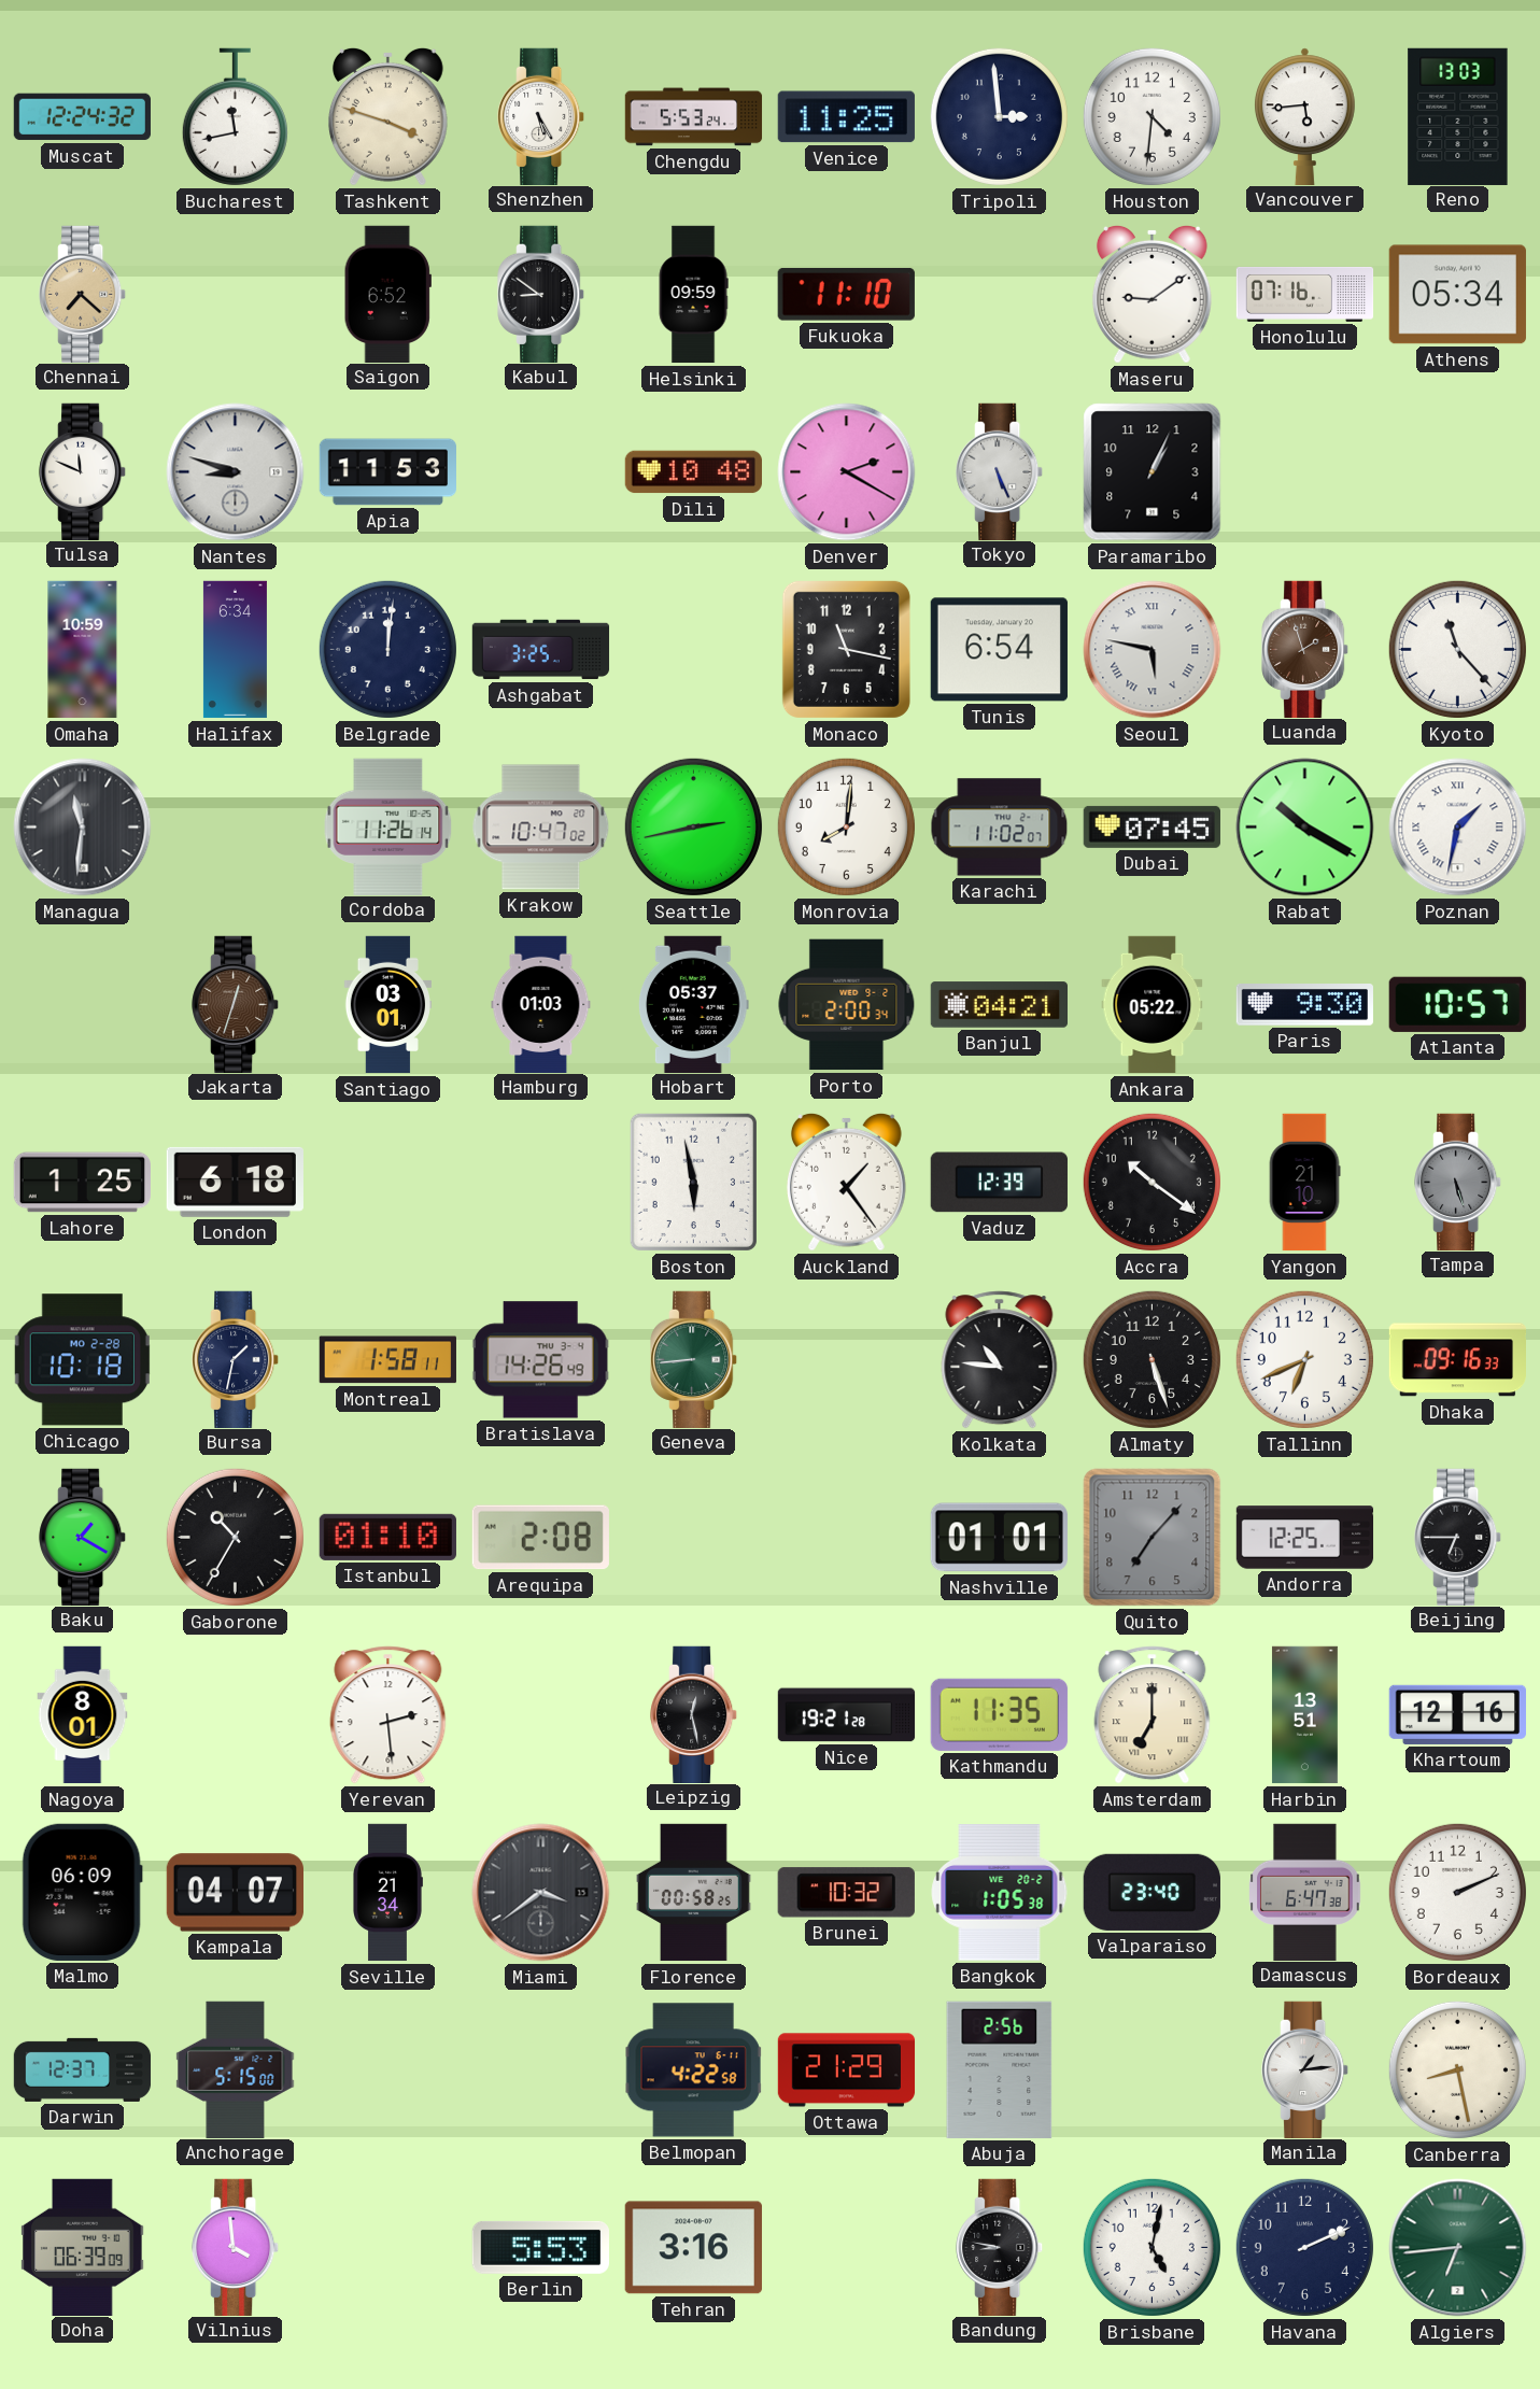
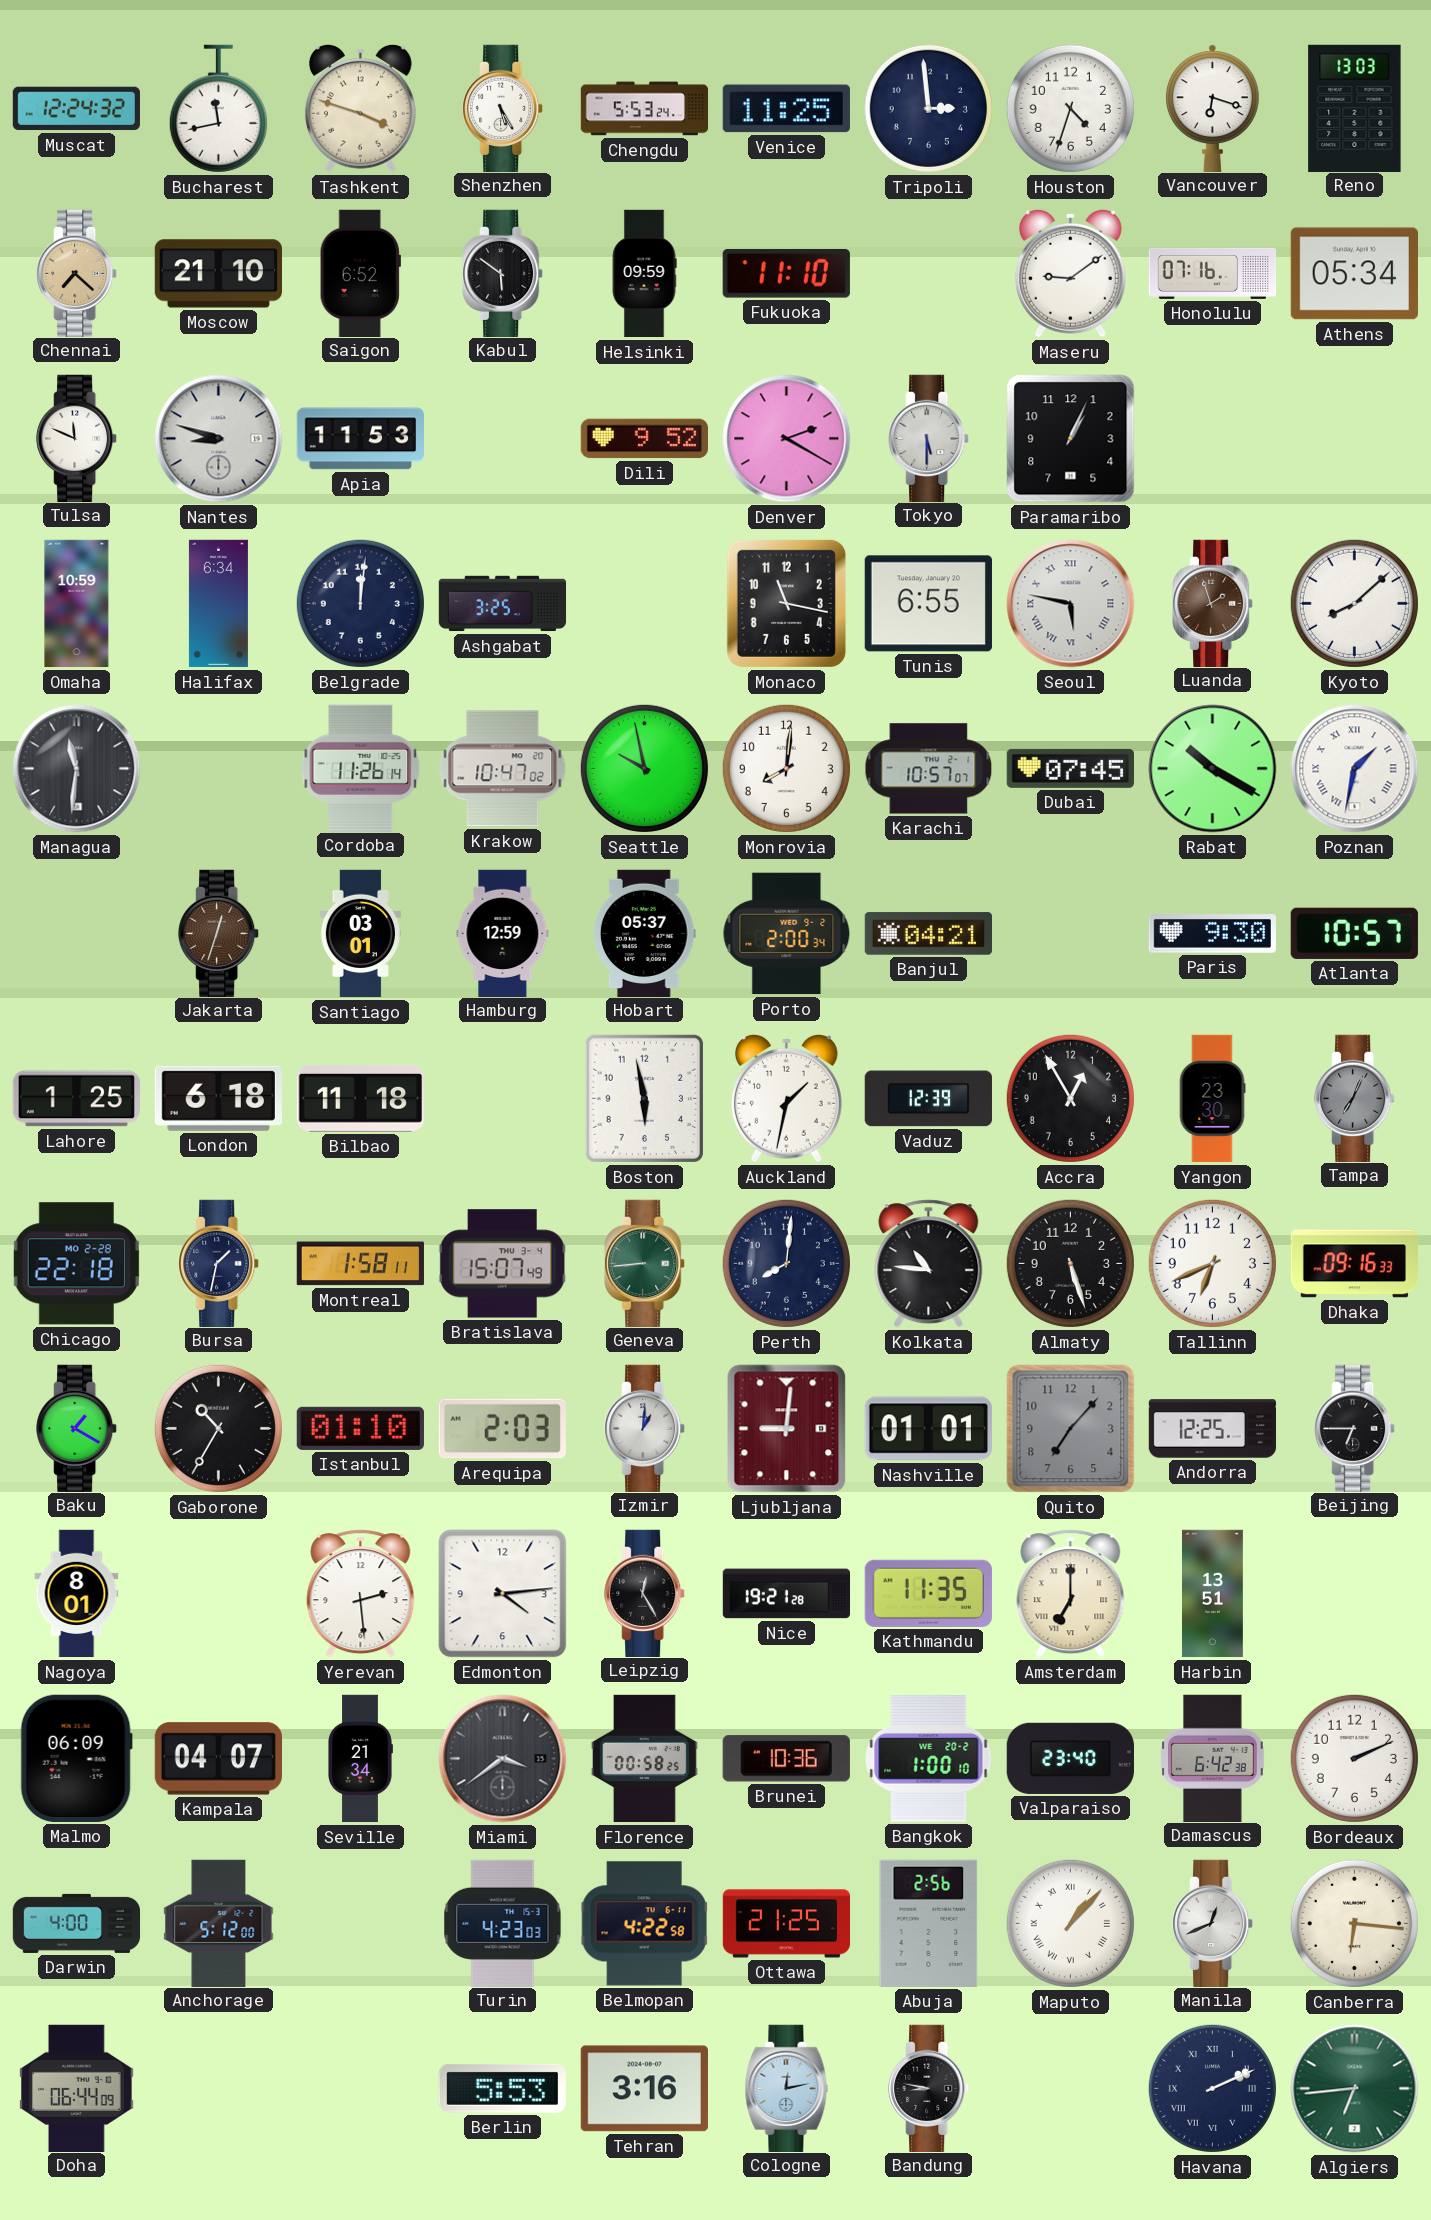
Houston: 4:31 -> 4:33 (1070, 108)
Vancouver: 5:44 -> 6:18 (1212, 108)
Moscow: none -> 21:10 (218, 274)
Kabul: 8:51 -> 5:51 (503, 273)
Dili: 10:48 -> 9:52 (644, 439)
Tokyo: 5:26 -> 5:30 (929, 438)
Tunis: 6:54 -> 6:55 (928, 604)
Kyoto: 11:23 -> 8:08 (1354, 603)
Seattle: 2:43 -> 9:58 (644, 768)
Karachi: 11:02 -> 10:57 (929, 769)
Hamburg: 01:03 -> 12:59 (503, 933)
Ankara: 05:22 -> none (1153, 1005)
Bilbao: none -> 11:18 (360, 1098)
Auckland: 1:24 -> 1:32 (786, 1098)
Accra: 10:21 -> 12:55 (1070, 1098)
Yangon: 21:10 -> 23:30 (1212, 1099)
Tampa: 5:27 -> 7:04 (1355, 1098)
Chicago: 10:18 -> 22:18 (76, 1264)
Bratislava: 14:26 -> 15:07 (502, 1264)
Perth: none -> 8:01 (786, 1263)
Arequipa: 2:08 -> 2:03 (502, 1429)
Izmir: none -> 1:01 (645, 1428)
Ljubljana: none -> 9:01 (787, 1429)
Edmonton: none -> 4:14 (503, 1594)
Leipzig: 12:28 -> 12:25 (645, 1593)
Khartoum: 12:16 -> none (1457, 1714)
Brunei: 10:32 -> 10:36 (786, 1759)
Bangkok: 1:05 -> 1:00 (929, 1759)
Damascus: 6:47 -> 6:42 (1213, 1758)
Darwin: 12:37 -> 4:00 (77, 1923)
Anchorage: 5:15 -> 5:12 (219, 1923)
Turin: none -> 4:23 (503, 1923)
Ottawa: 21:29 -> 21:25 (787, 1924)
Maputo: none -> 1:07 (1070, 1923)
Manila: 1:14 -> 12:41 (1213, 1923)
Canberra: 8:28 -> 6:16 (1354, 1923)
Doha: 06:39 -> 06:44 (77, 2088)
Vilnius: 3:59 -> none (236, 2247)
Cologne: none -> 12:13 (787, 2088)
Brisbane: 5:02 -> none (1152, 2247)
Havana numerals: Arabic -> Roman (1212, 2088)
